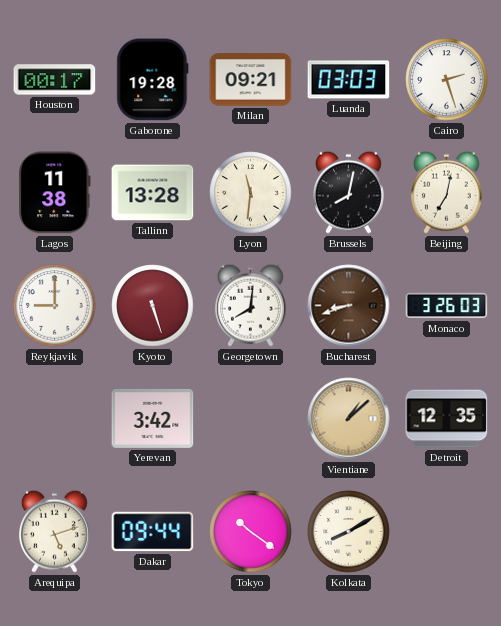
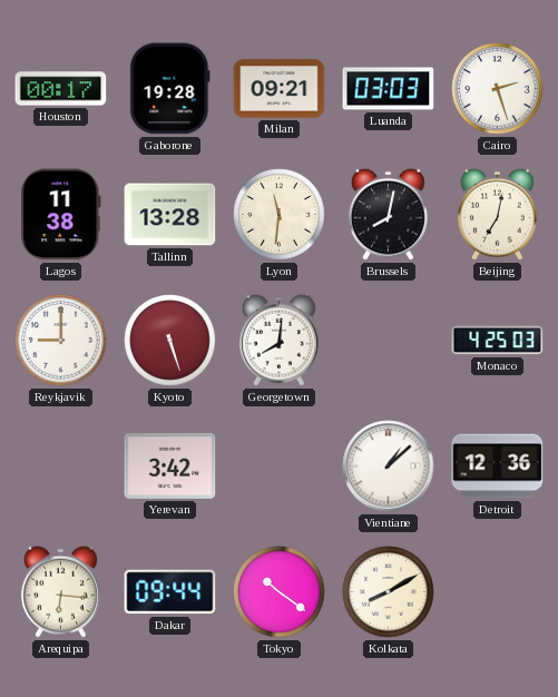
Bucharest: 8:42 -> none (349, 306)
Monaco: 3:26 -> 4:25 (498, 341)
Vientiane dial: champagne -> white (389, 467)
Detroit: 12:35 -> 12:36 (498, 467)
Arequipa: 5:12 -> 6:16 (60, 591)
